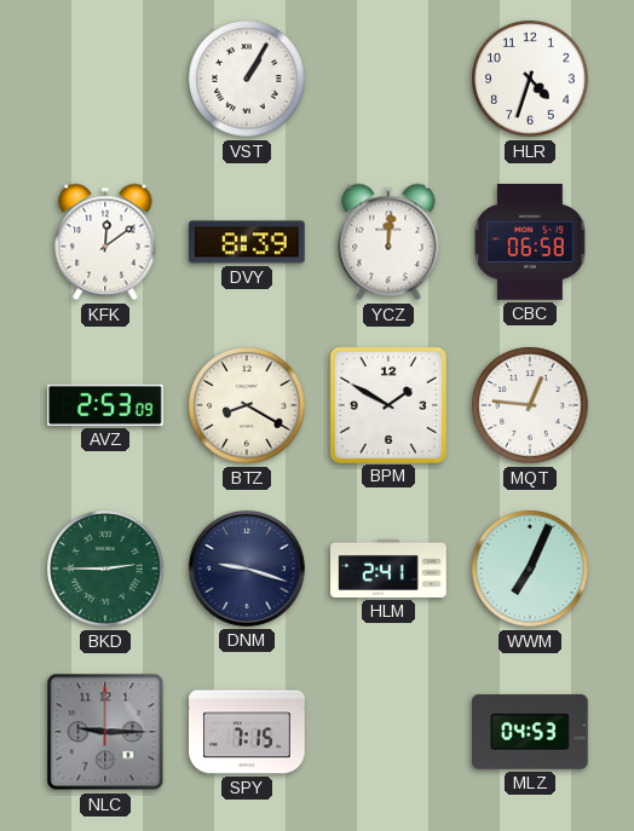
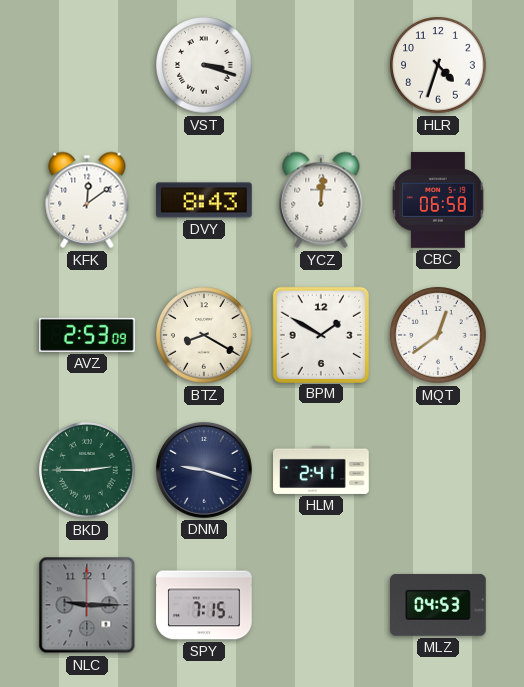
VST: 1:05 -> 3:18 (204, 65)
DVY: 8:39 -> 8:43 (204, 200)
MQT: 12:46 -> 12:39 (438, 335)
WWM: 7:04 -> none (530, 569)
